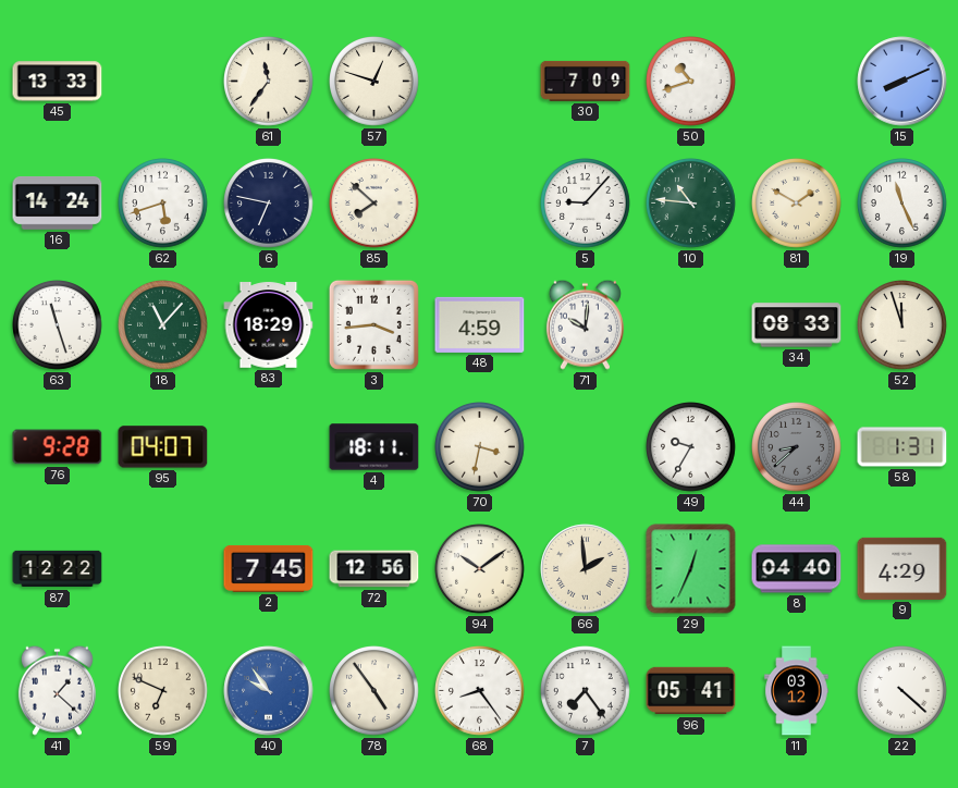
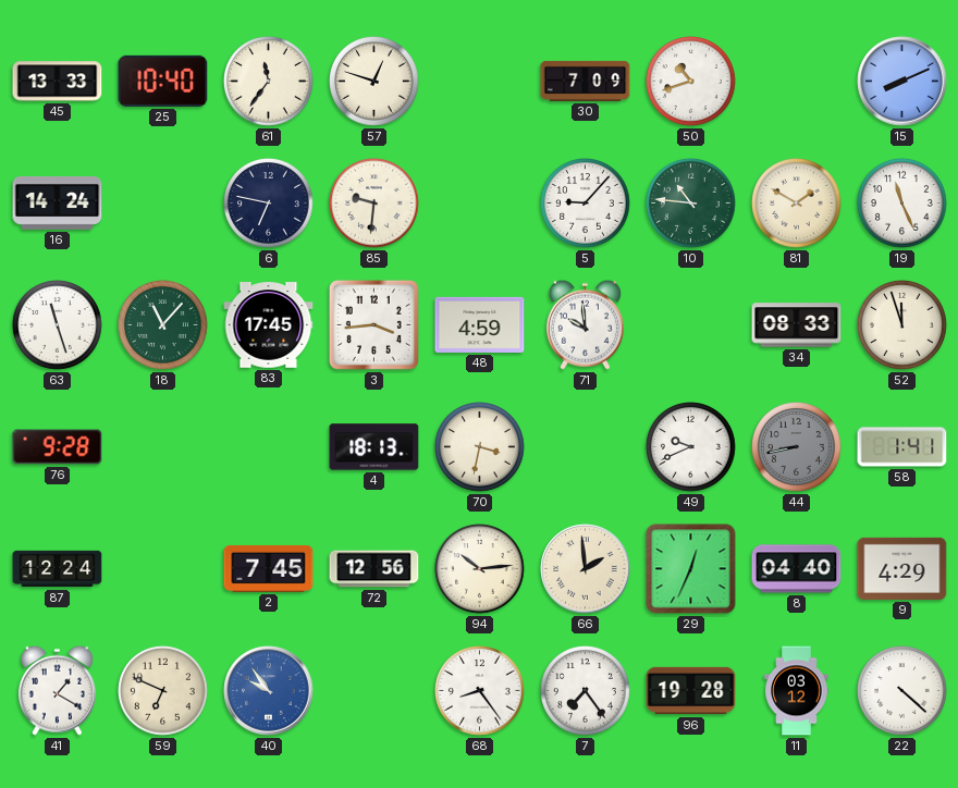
25: none -> 10:40 (163, 81)
62: 5:42 -> none (163, 204)
85: 7:52 -> 9:31 (374, 204)
83: 18:29 -> 17:45 (269, 325)
71: 10:01 -> 9:59 (585, 324)
95: 04:07 -> none (163, 447)
4: 18:11 -> 18:13 (374, 447)
49: 9:35 -> 9:41 (691, 447)
44: 8:38 -> 8:43 (797, 447)
58: 1:31 -> 1:41 (902, 447)
87: 12:22 -> 12:24 (58, 569)
94: 10:09 -> 10:14 (480, 569)
41: 1:22 -> 1:20 (57, 690)
78: 4:54 -> none (374, 691)
96: 05:41 -> 19:28 (691, 691)
